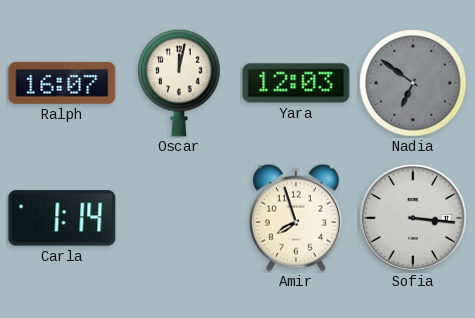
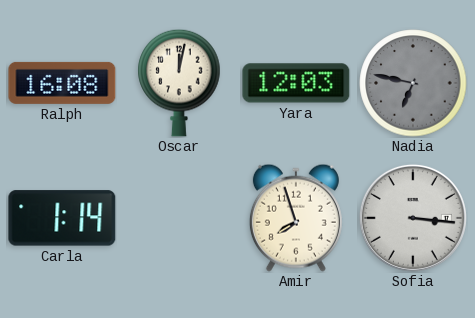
Ralph: 16:07 -> 16:08 (62, 83)
Nadia: 6:51 -> 6:47 (413, 83)
